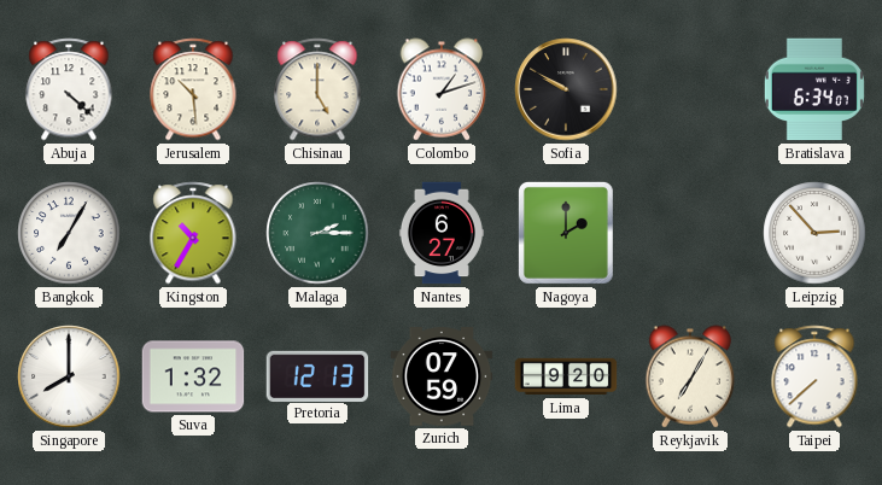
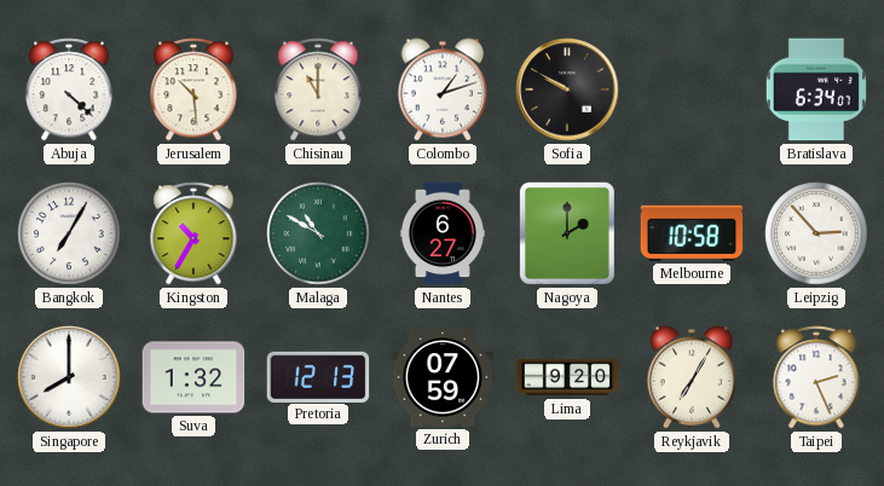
Chisinau: 5:00 -> 11:00 (318, 89)
Malaga: 2:15 -> 10:50 (318, 233)
Melbourne: none -> 10:58 (692, 233)
Taipei: 7:38 -> 2:26 (816, 377)
